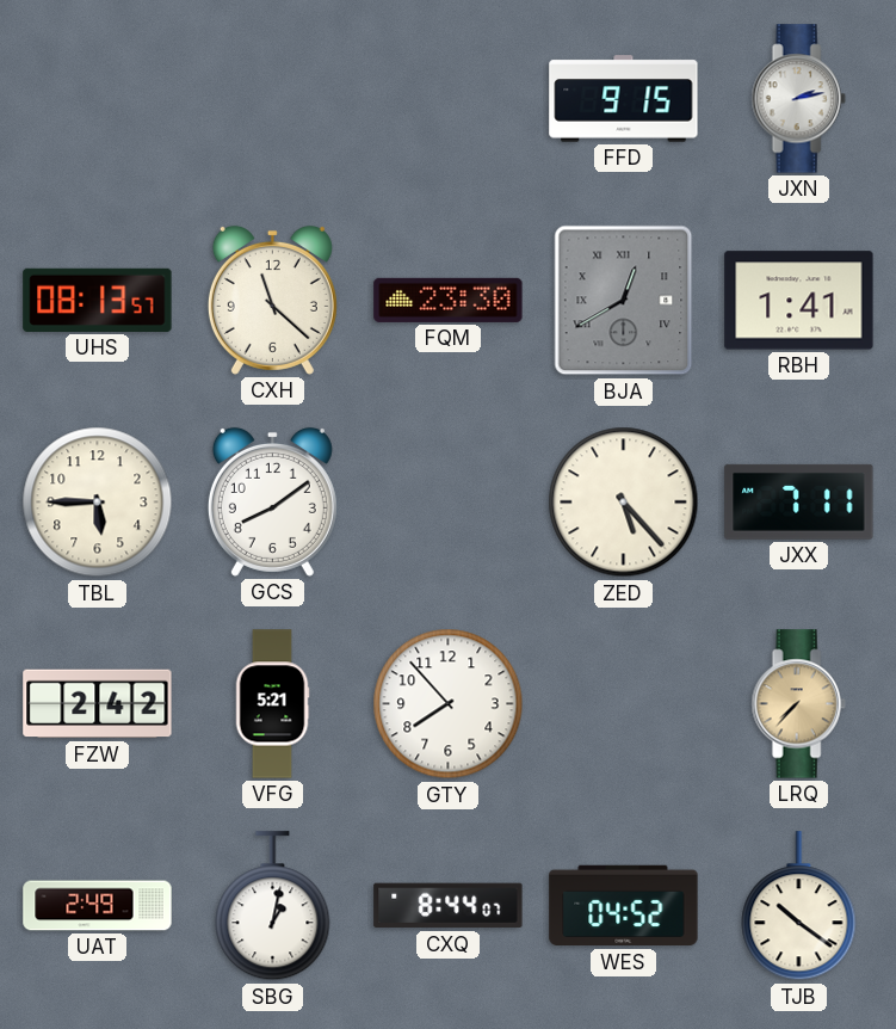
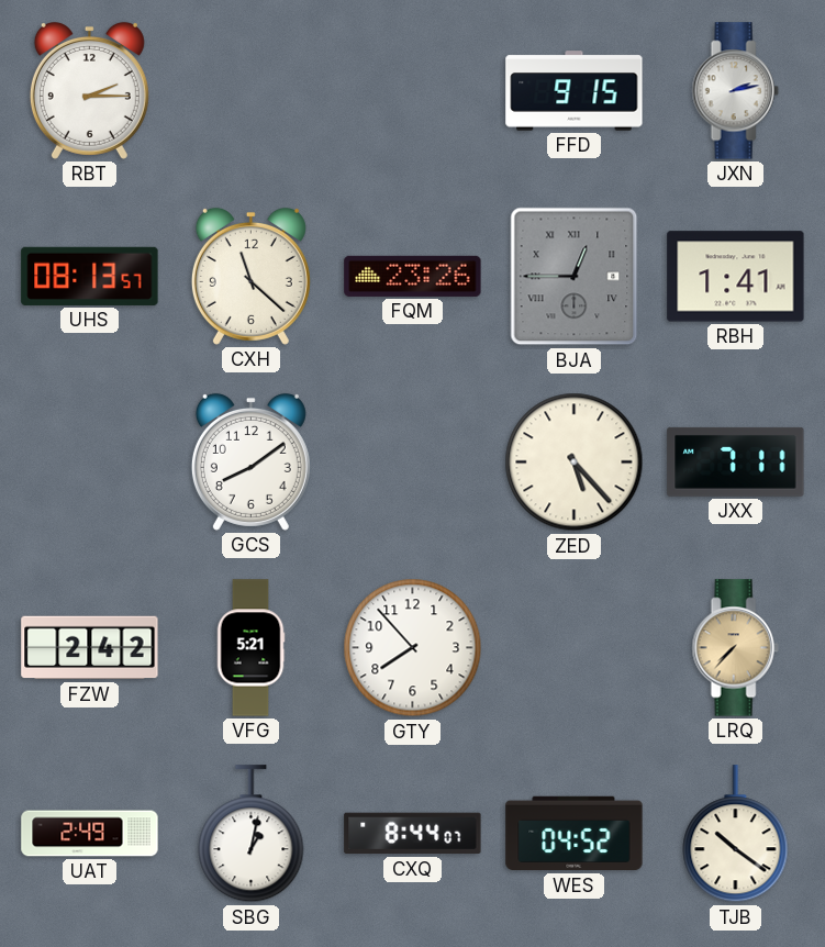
RBT: none -> 2:15 (89, 90)
FQM: 23:30 -> 23:26 (413, 276)
BJA: 12:40 -> 12:45 (575, 277)
TBL: 5:45 -> none (98, 503)
